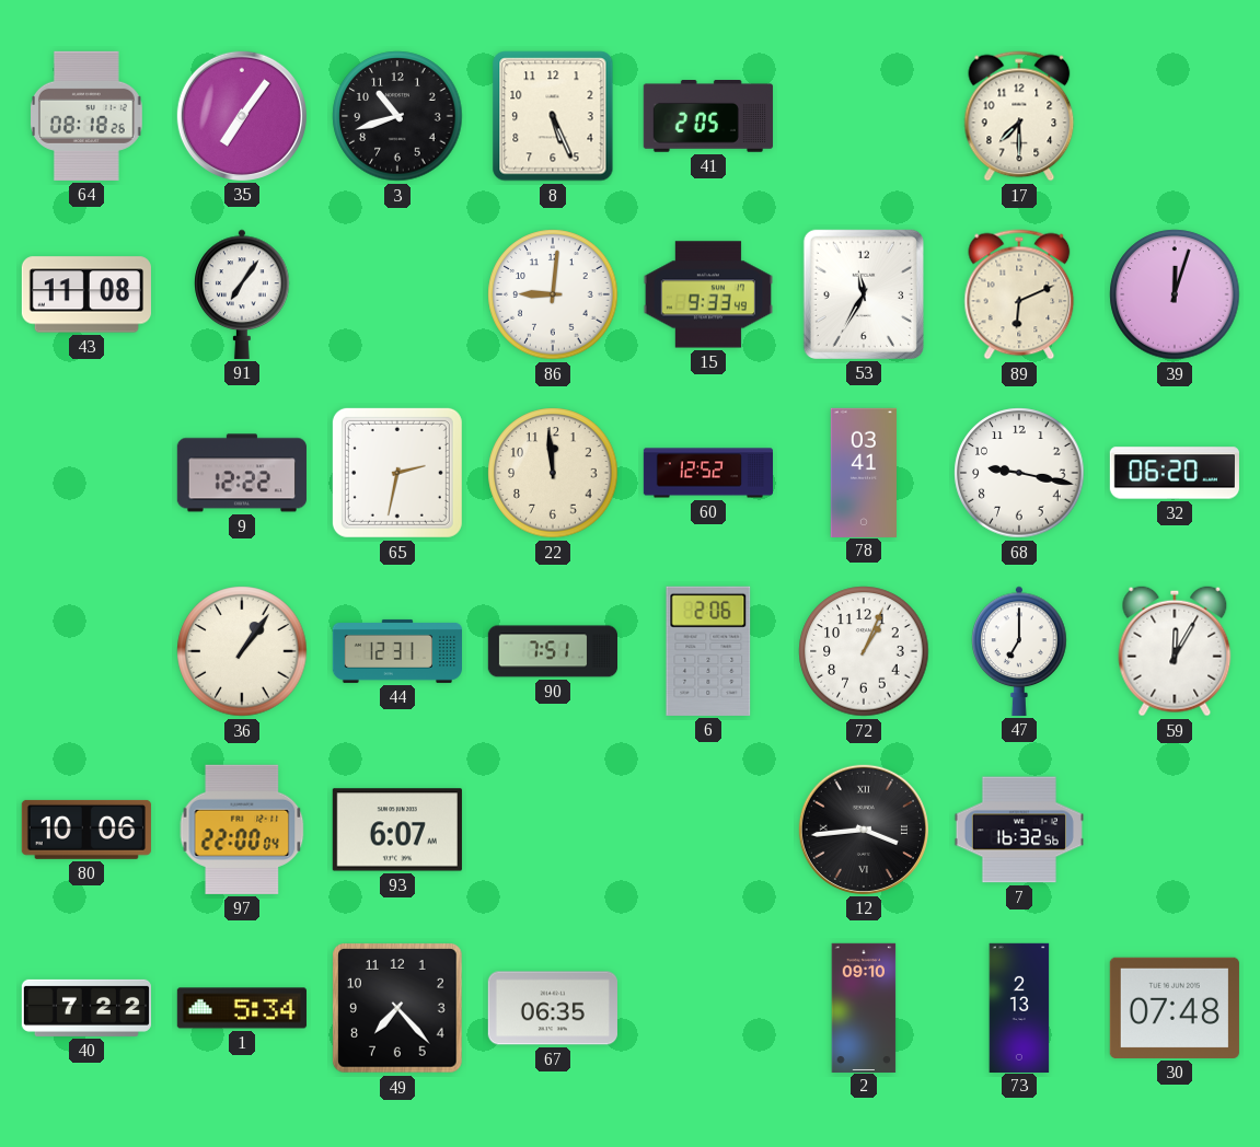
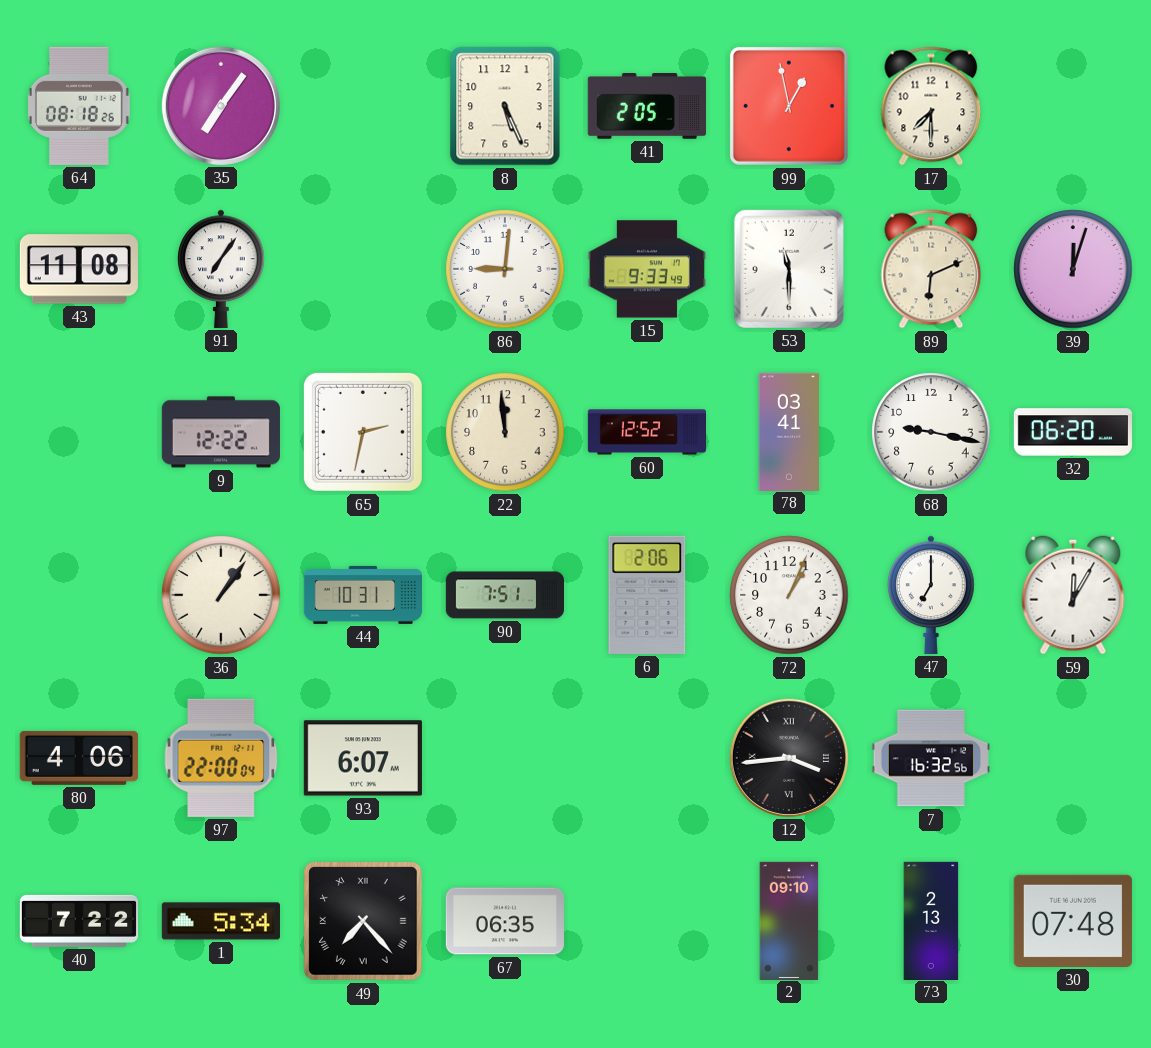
3: 10:42 -> none (397, 116)
99: none -> 12:58 (789, 106)
53: 11:35 -> 11:30 (789, 269)
44: 12:31 -> 10:31 (362, 595)
80: 10:06 -> 4:06 (79, 758)
49 numerals: Arabic -> Roman (364, 922)
